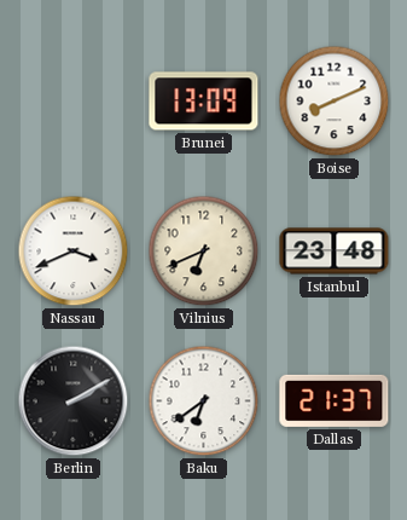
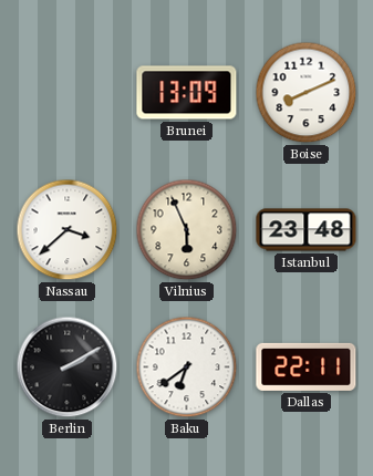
Nassau: 3:41 -> 3:38 (68, 230)
Vilnius: 6:41 -> 5:56 (187, 230)
Dallas: 21:37 -> 22:11 (307, 366)
